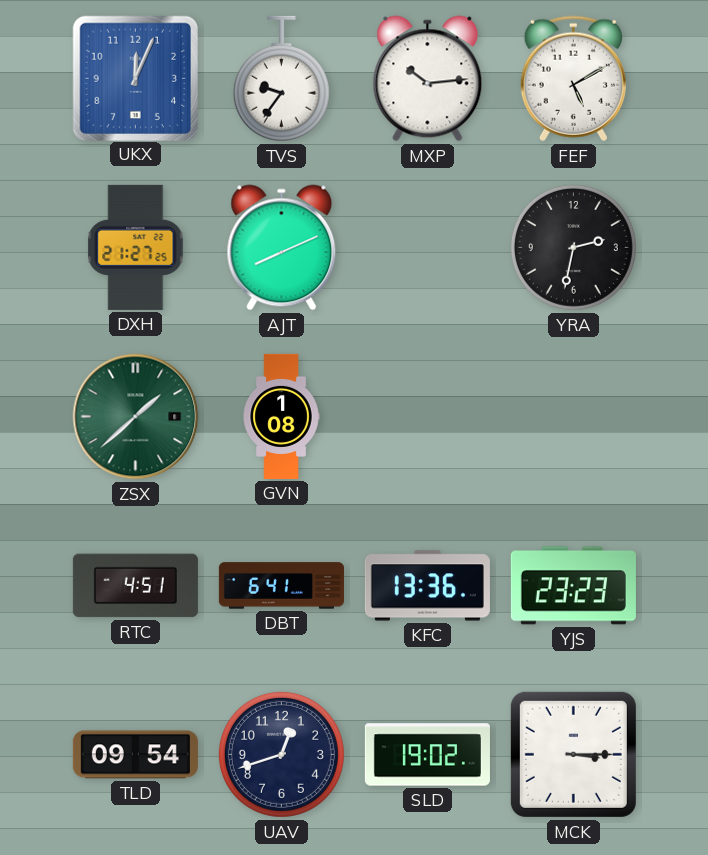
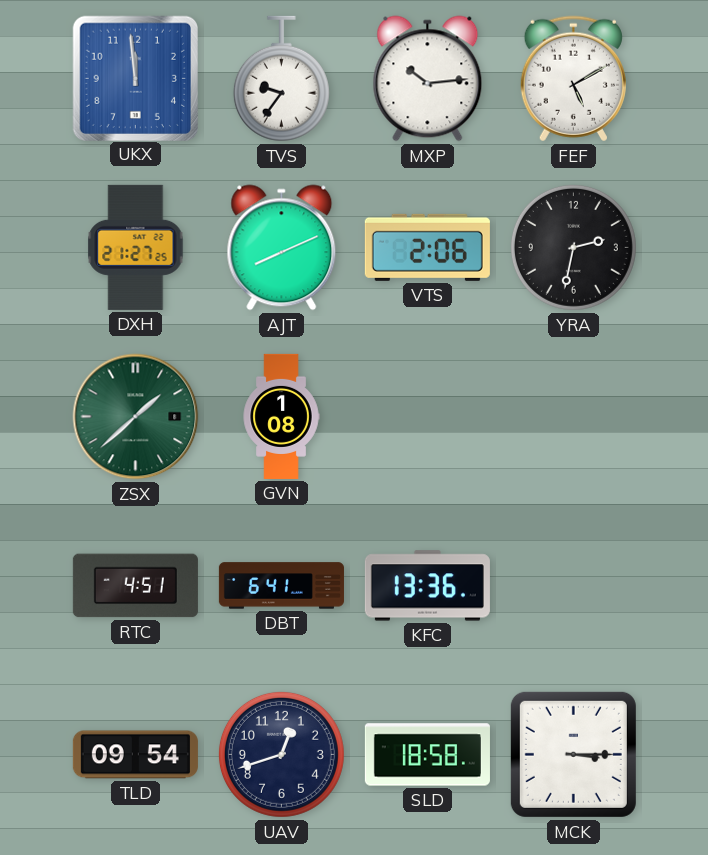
UKX: 12:04 -> 11:59 (135, 78)
VTS: none -> 2:06 (427, 247)
YJS: 23:23 -> none (573, 586)
SLD: 19:02 -> 18:58 (427, 755)
